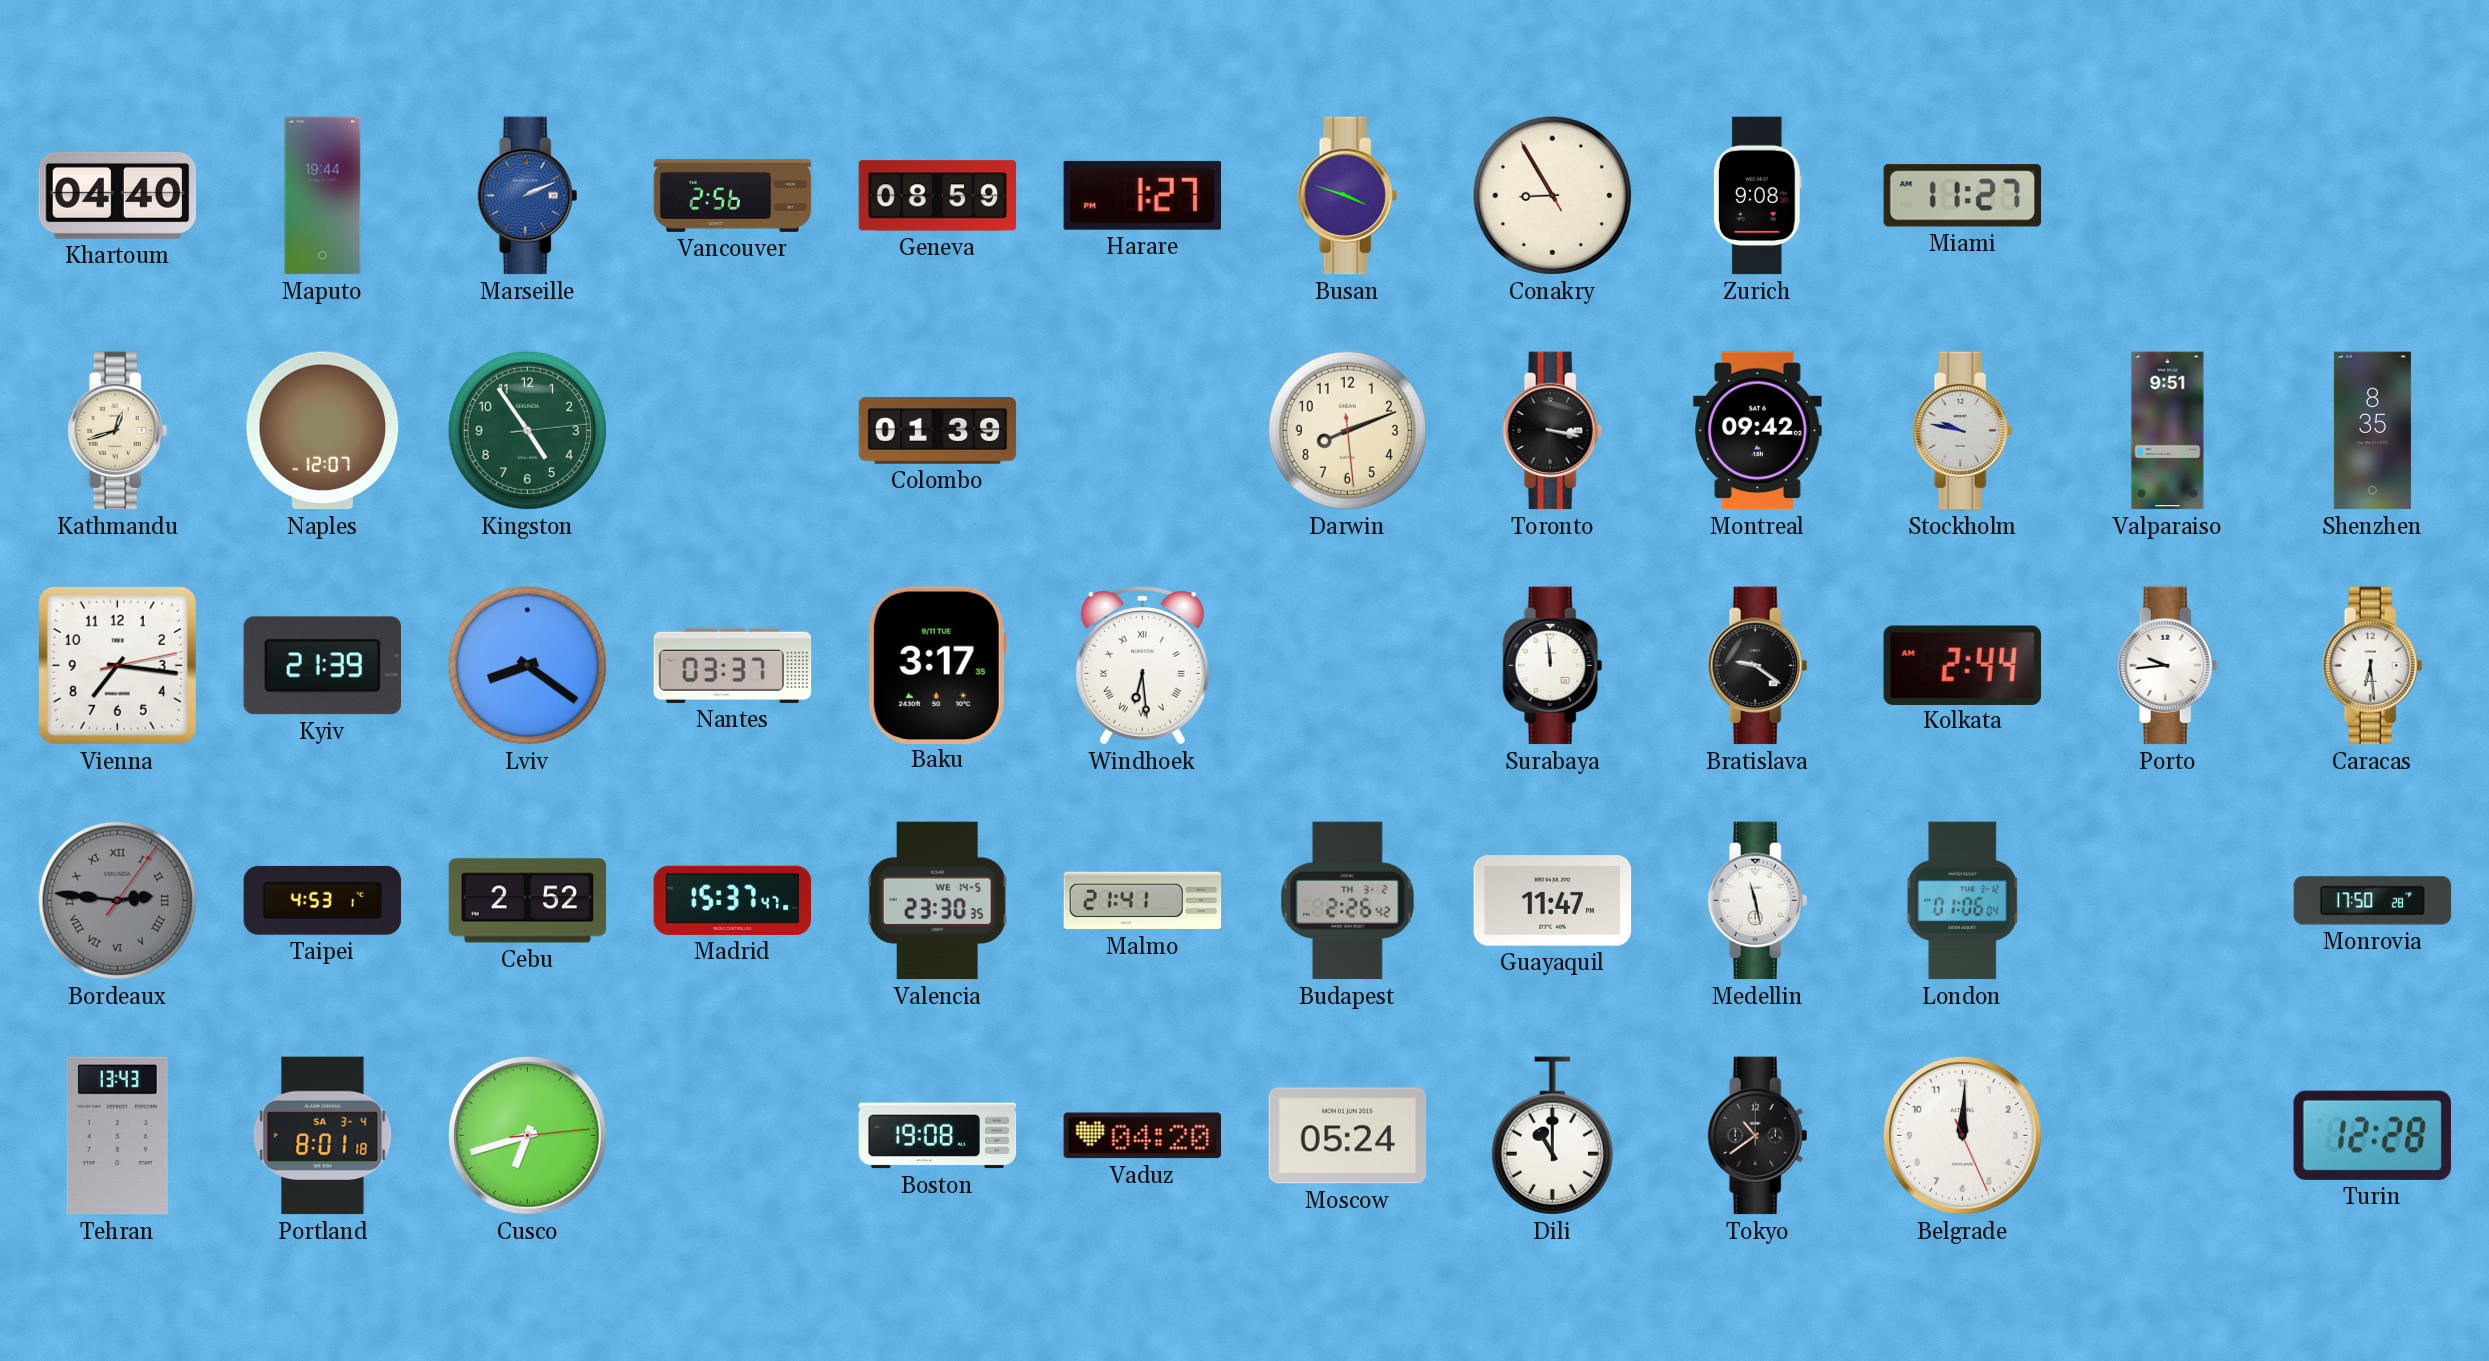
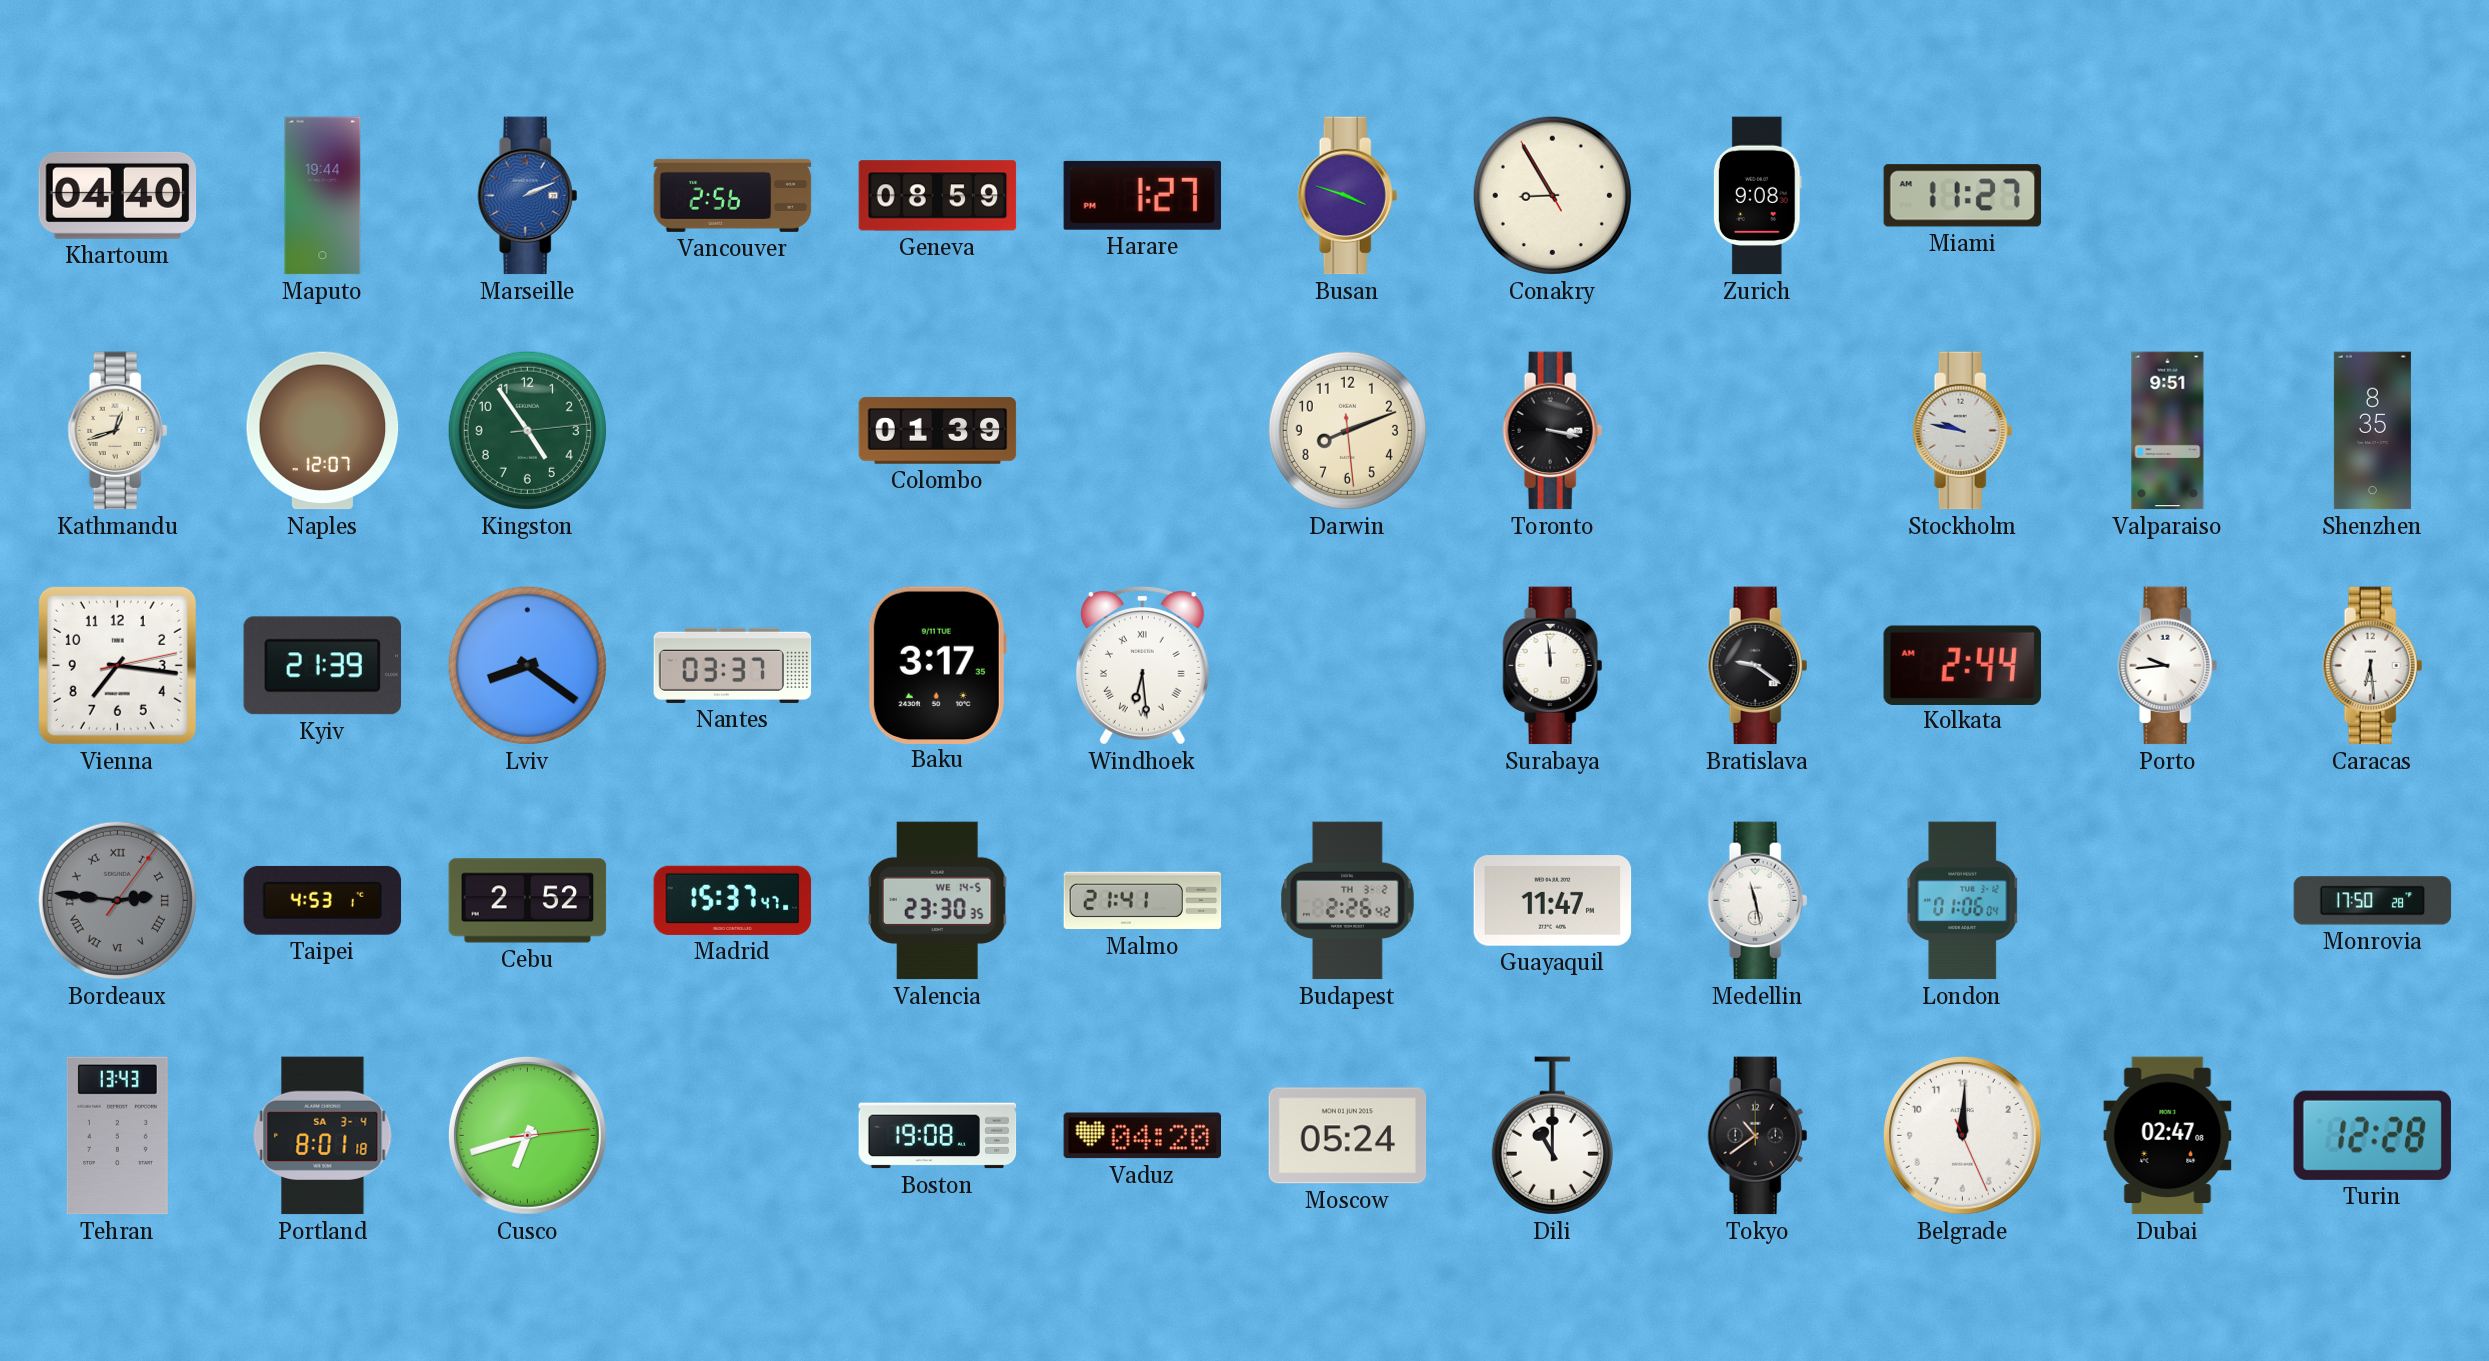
Montreal: 09:42 -> none (1758, 431)
Dubai: none -> 02:47 (2168, 1136)
